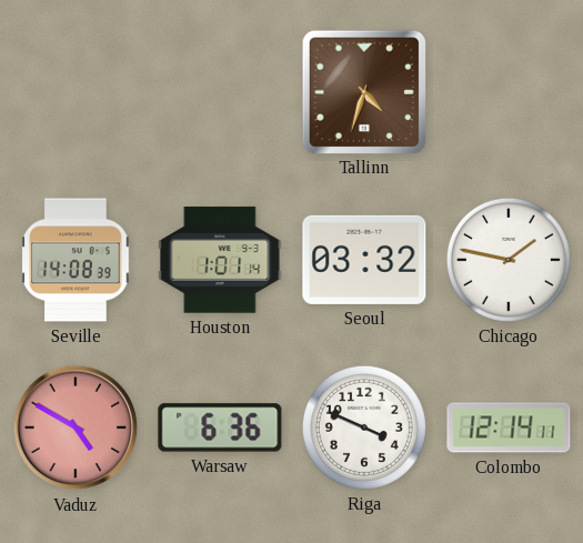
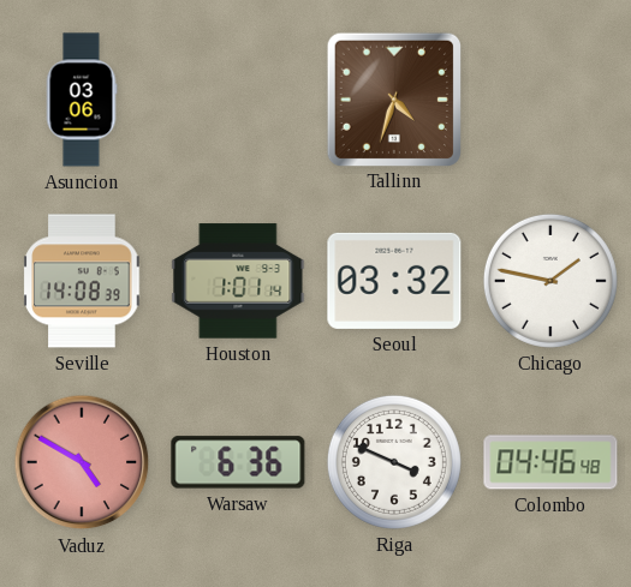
Asuncion: none -> 03:06 (82, 100)
Colombo: 12:14 -> 04:46 (550, 462)
